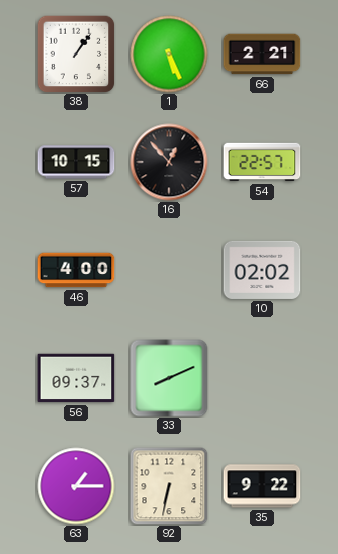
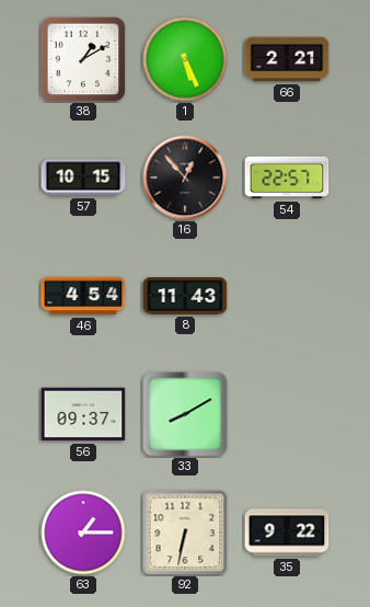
38: 1:06 -> 1:10 (83, 59)
46: 4:00 -> 4:54 (83, 296)
8: none -> 11:43 (185, 297)
10: 02:02 -> none (262, 270)
33: 8:11 -> 8:10 (185, 414)
